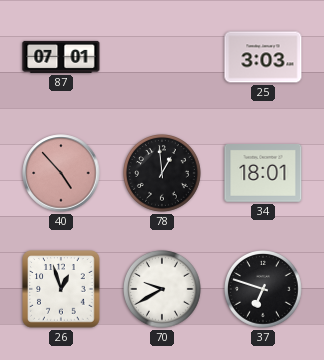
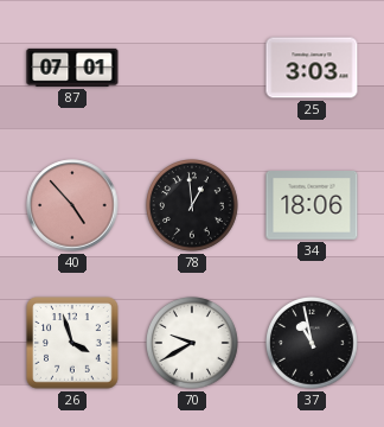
34: 18:01 -> 18:06 (312, 206)
26: 12:57 -> 3:57 (72, 343)
37: 6:48 -> 10:58 (313, 344)
